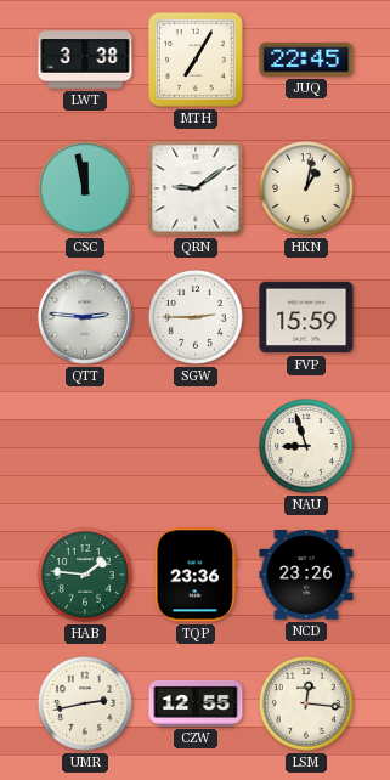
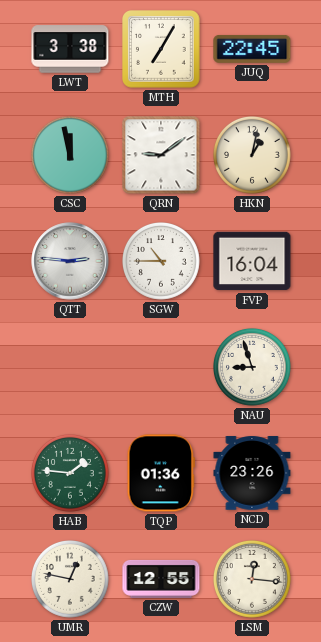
SGW: 2:45 -> 10:45 (162, 262)
FVP: 15:59 -> 16:04 (252, 261)
TQP: 23:36 -> 01:36 (160, 473)
UMR: 2:43 -> 12:47 (71, 580)
